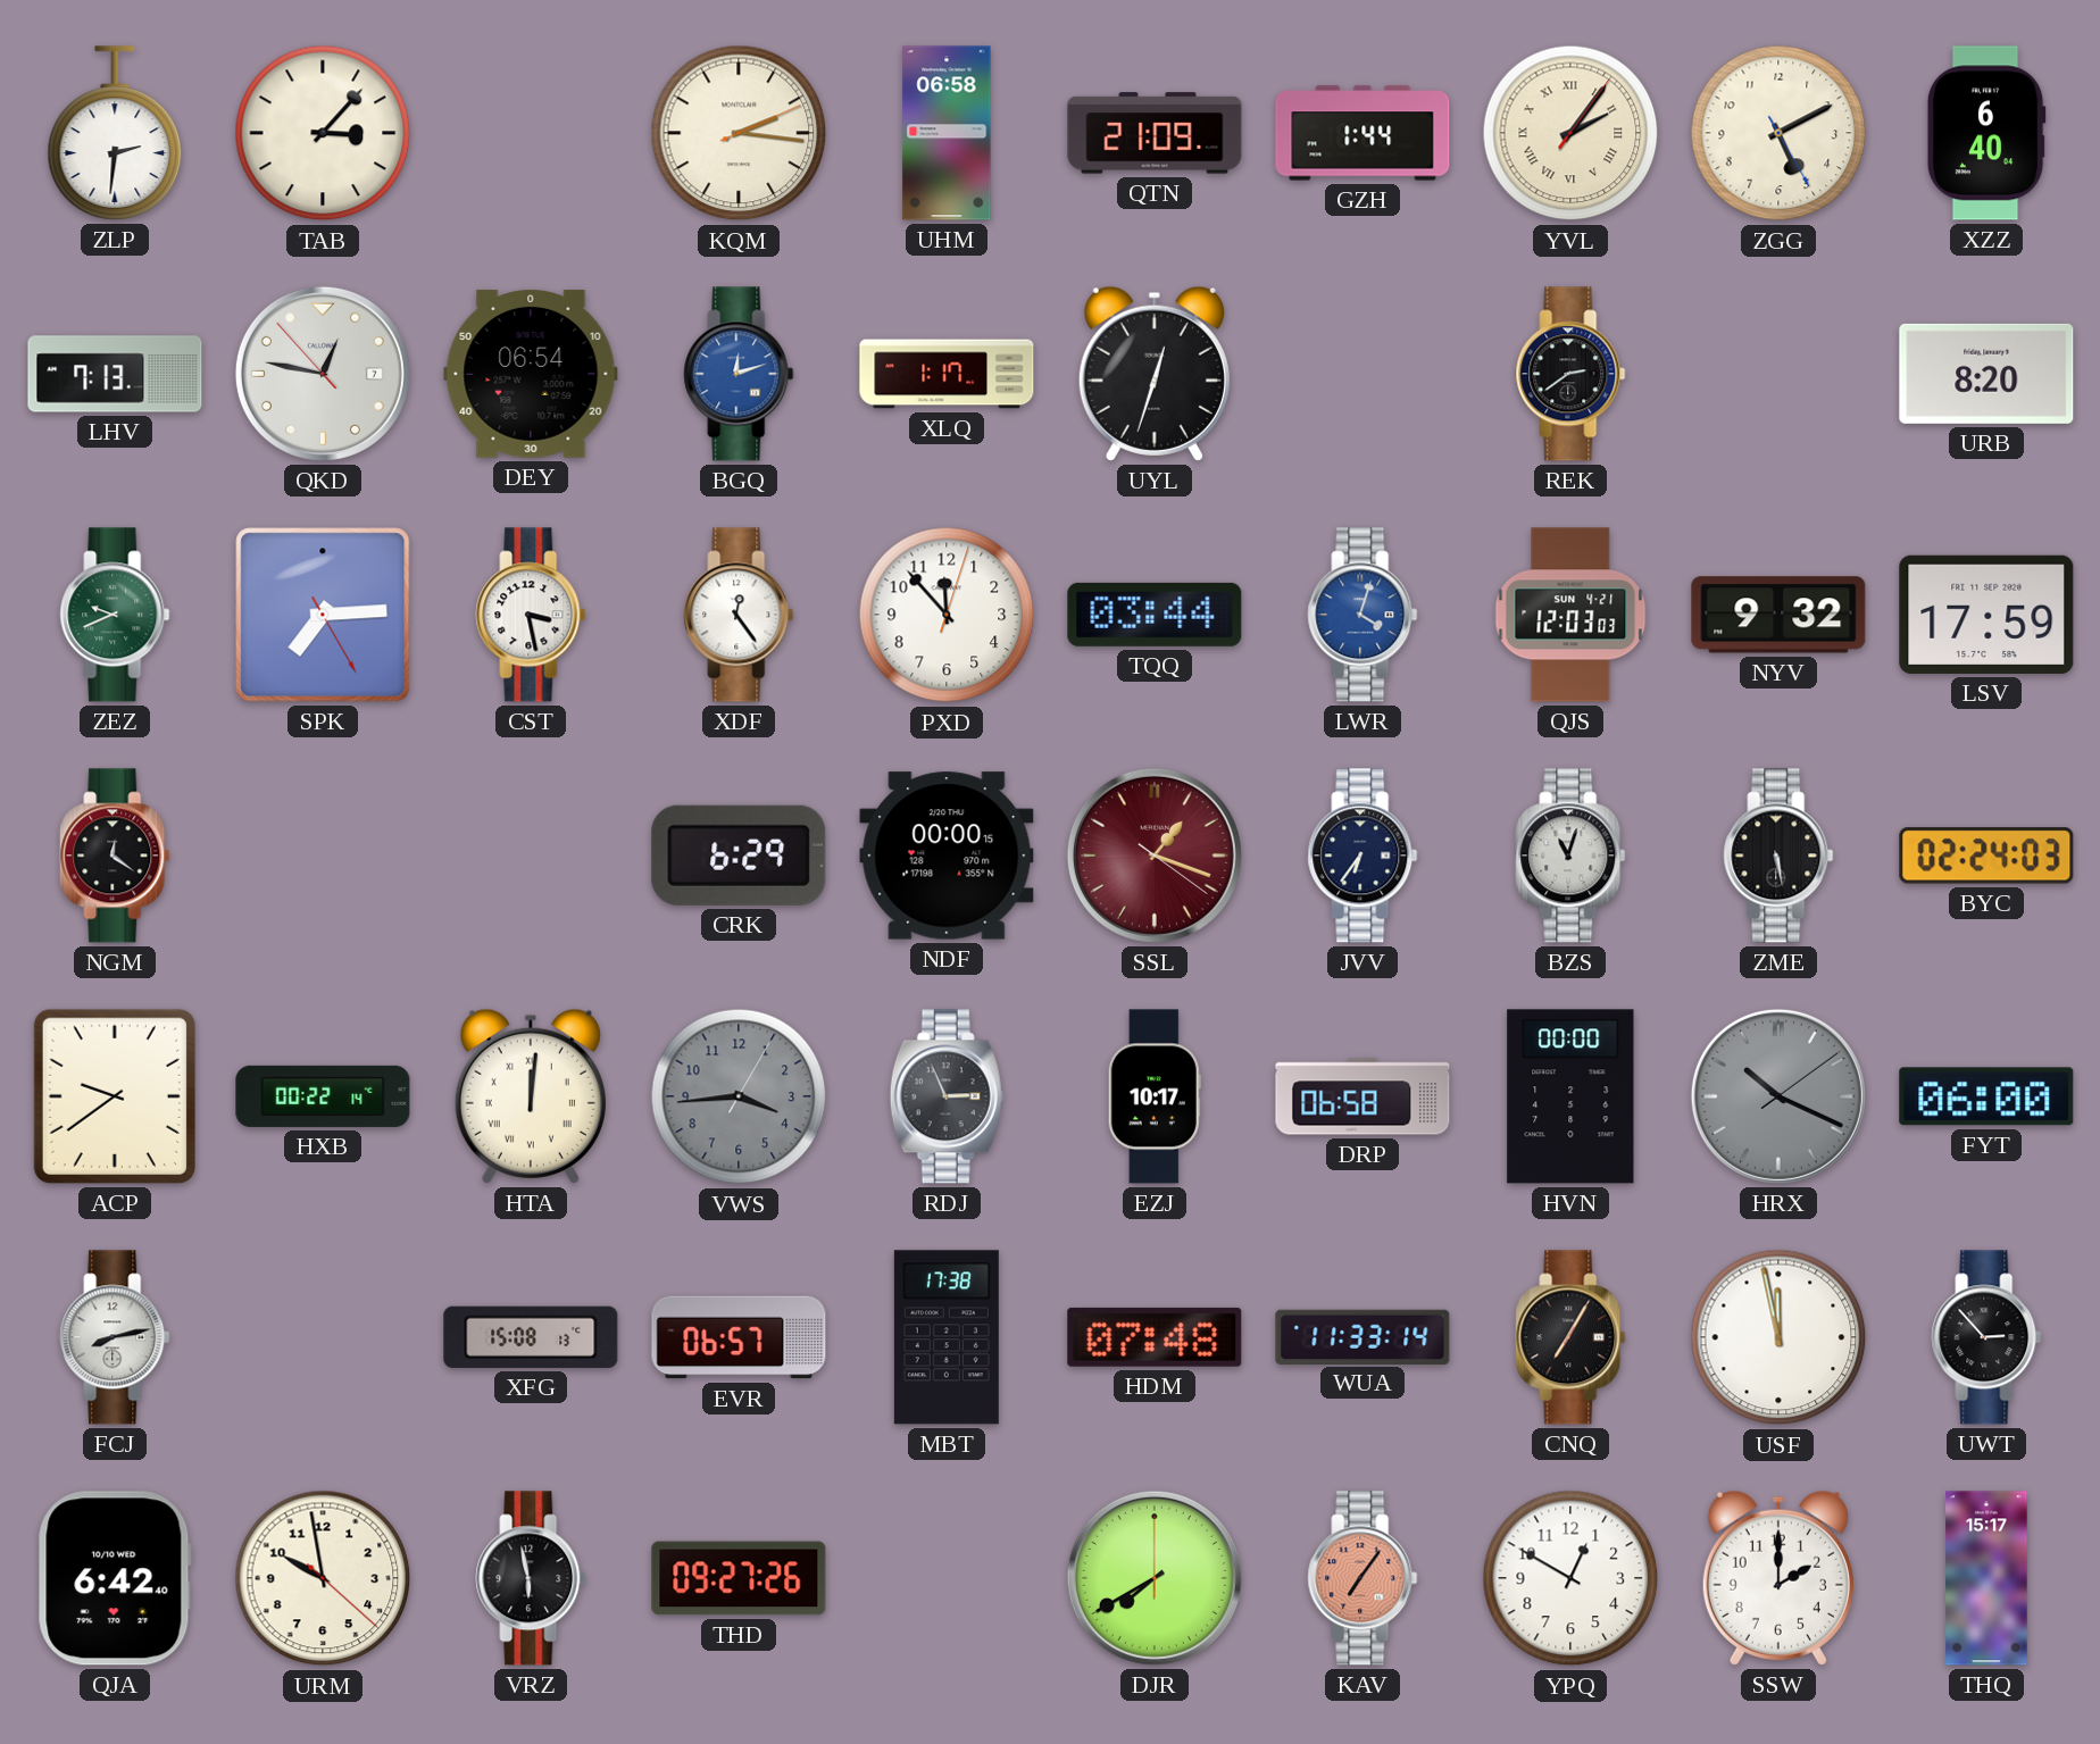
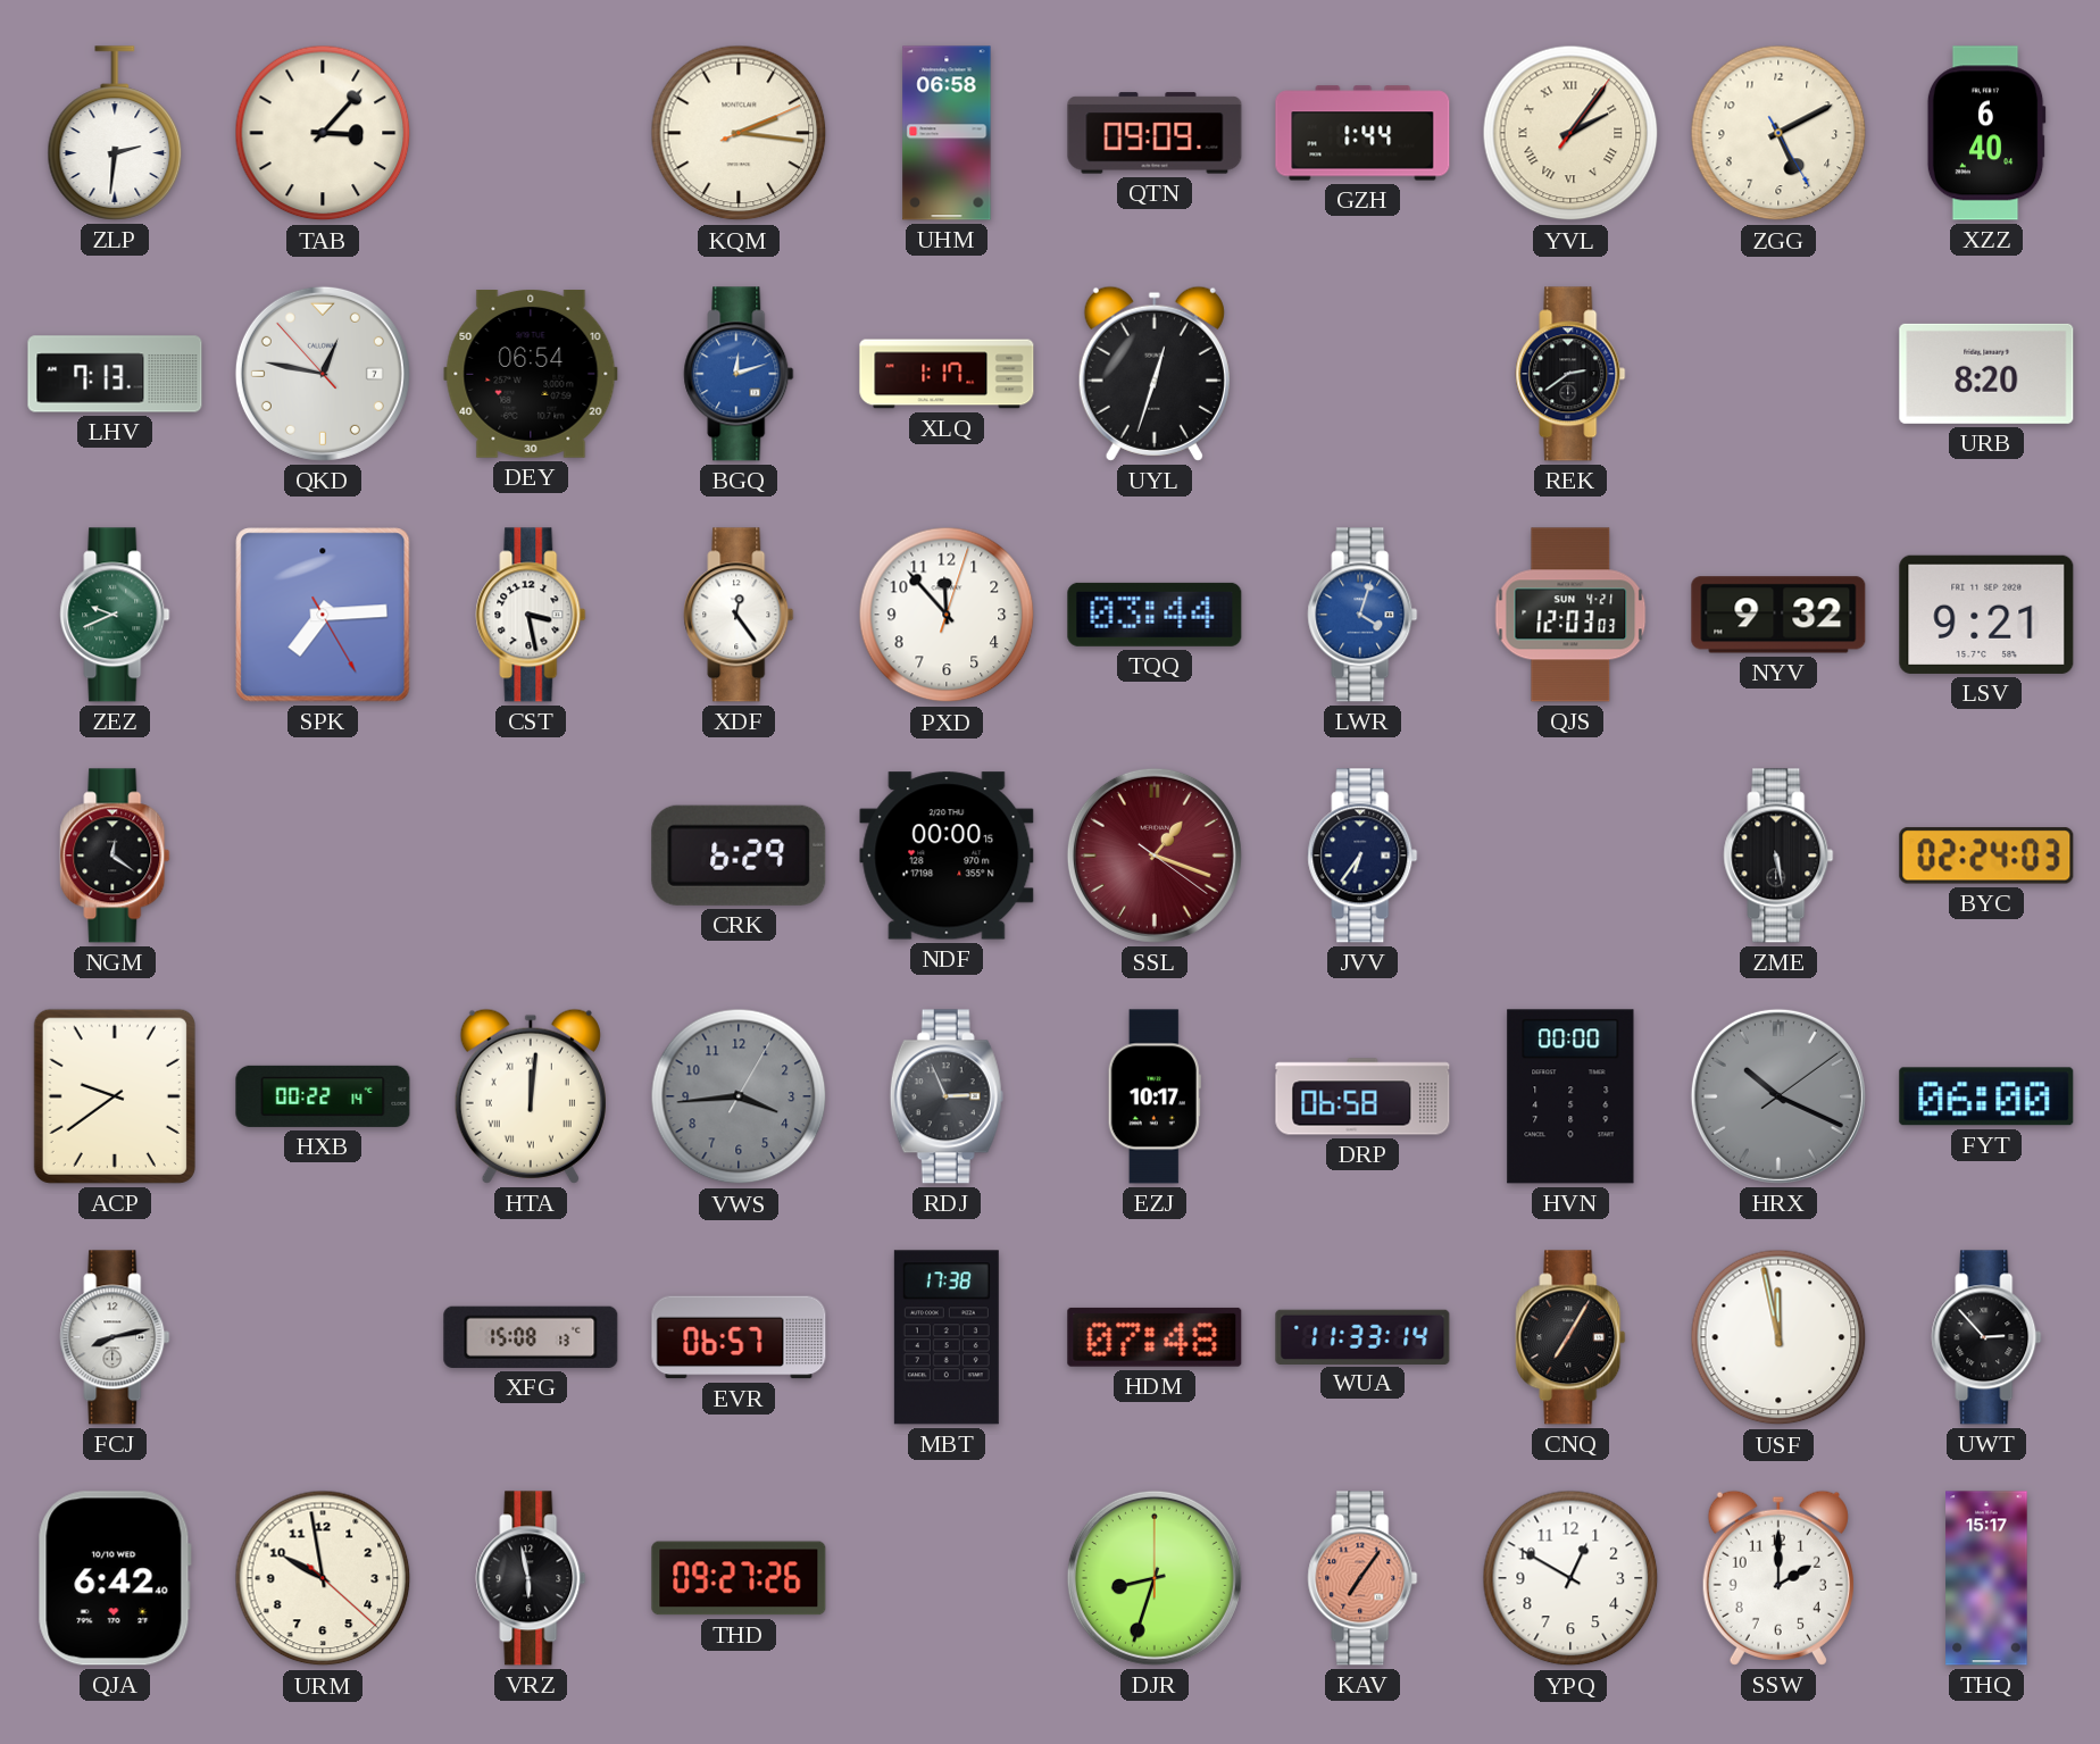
QTN: 21:09 -> 09:09 (1155, 133)
LSV: 17:59 -> 9:21 (1986, 615)
BZS: 11:03 -> none (1570, 856)
DJR: 7:40 -> 8:33 (1155, 1578)
